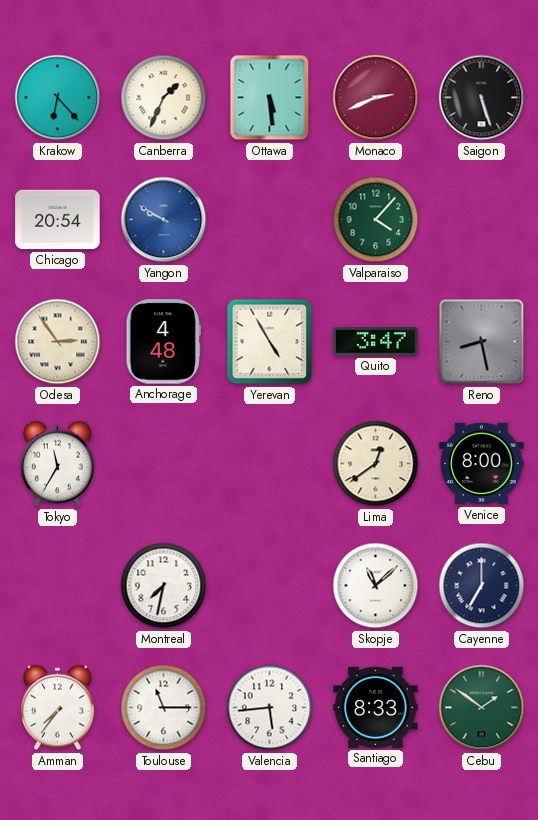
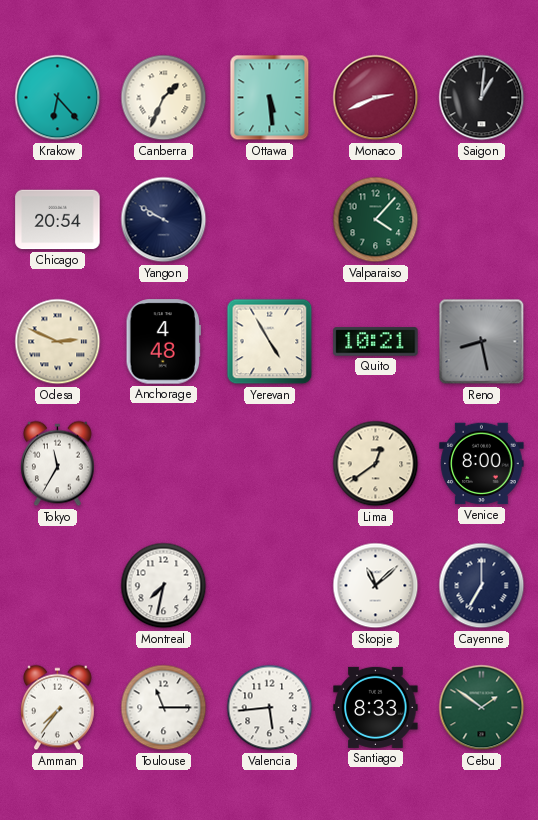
Saigon: 5:27 -> 1:01 (482, 98)
Yangon dial: blue -> navy (164, 220)
Odesa: 2:54 -> 2:49 (58, 342)
Quito: 3:47 -> 10:21 (376, 342)
